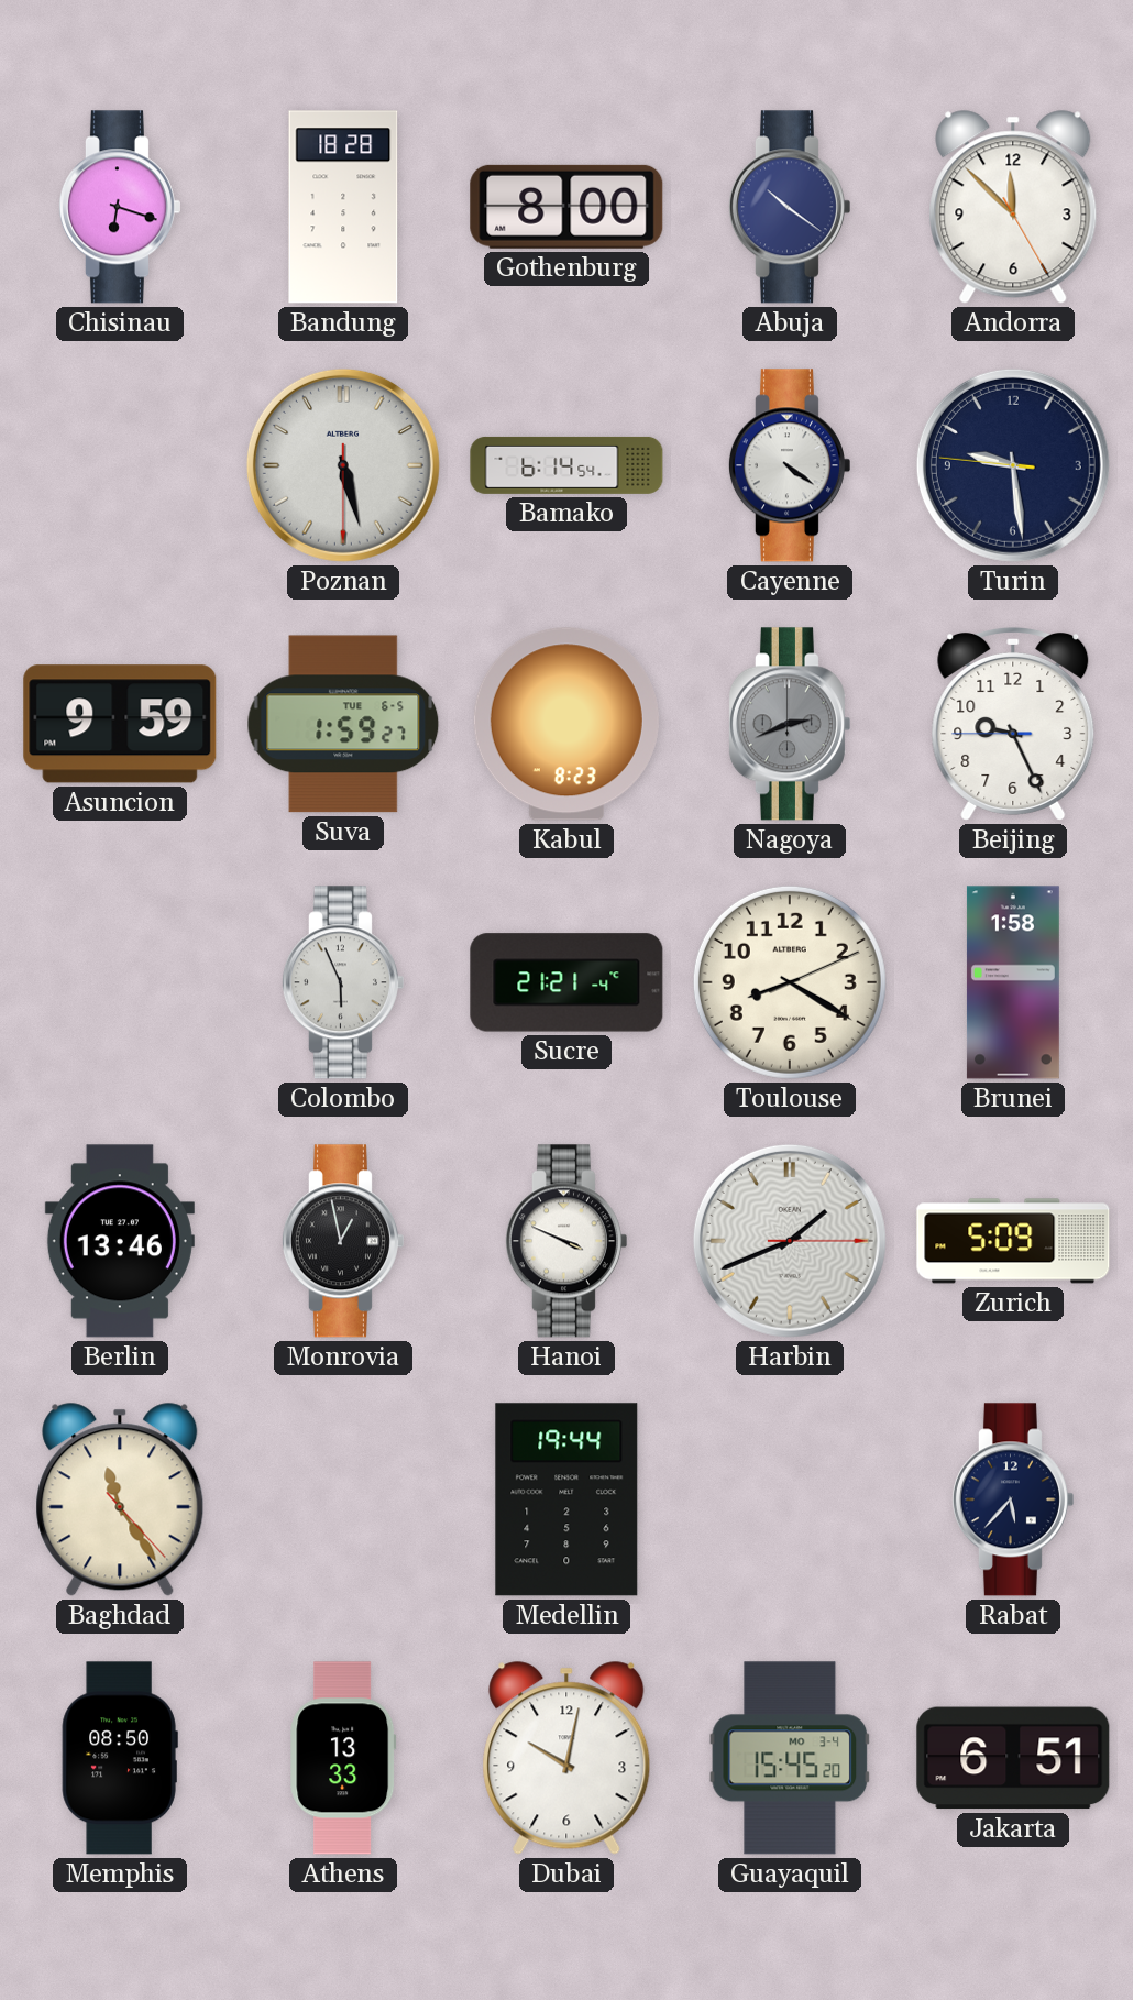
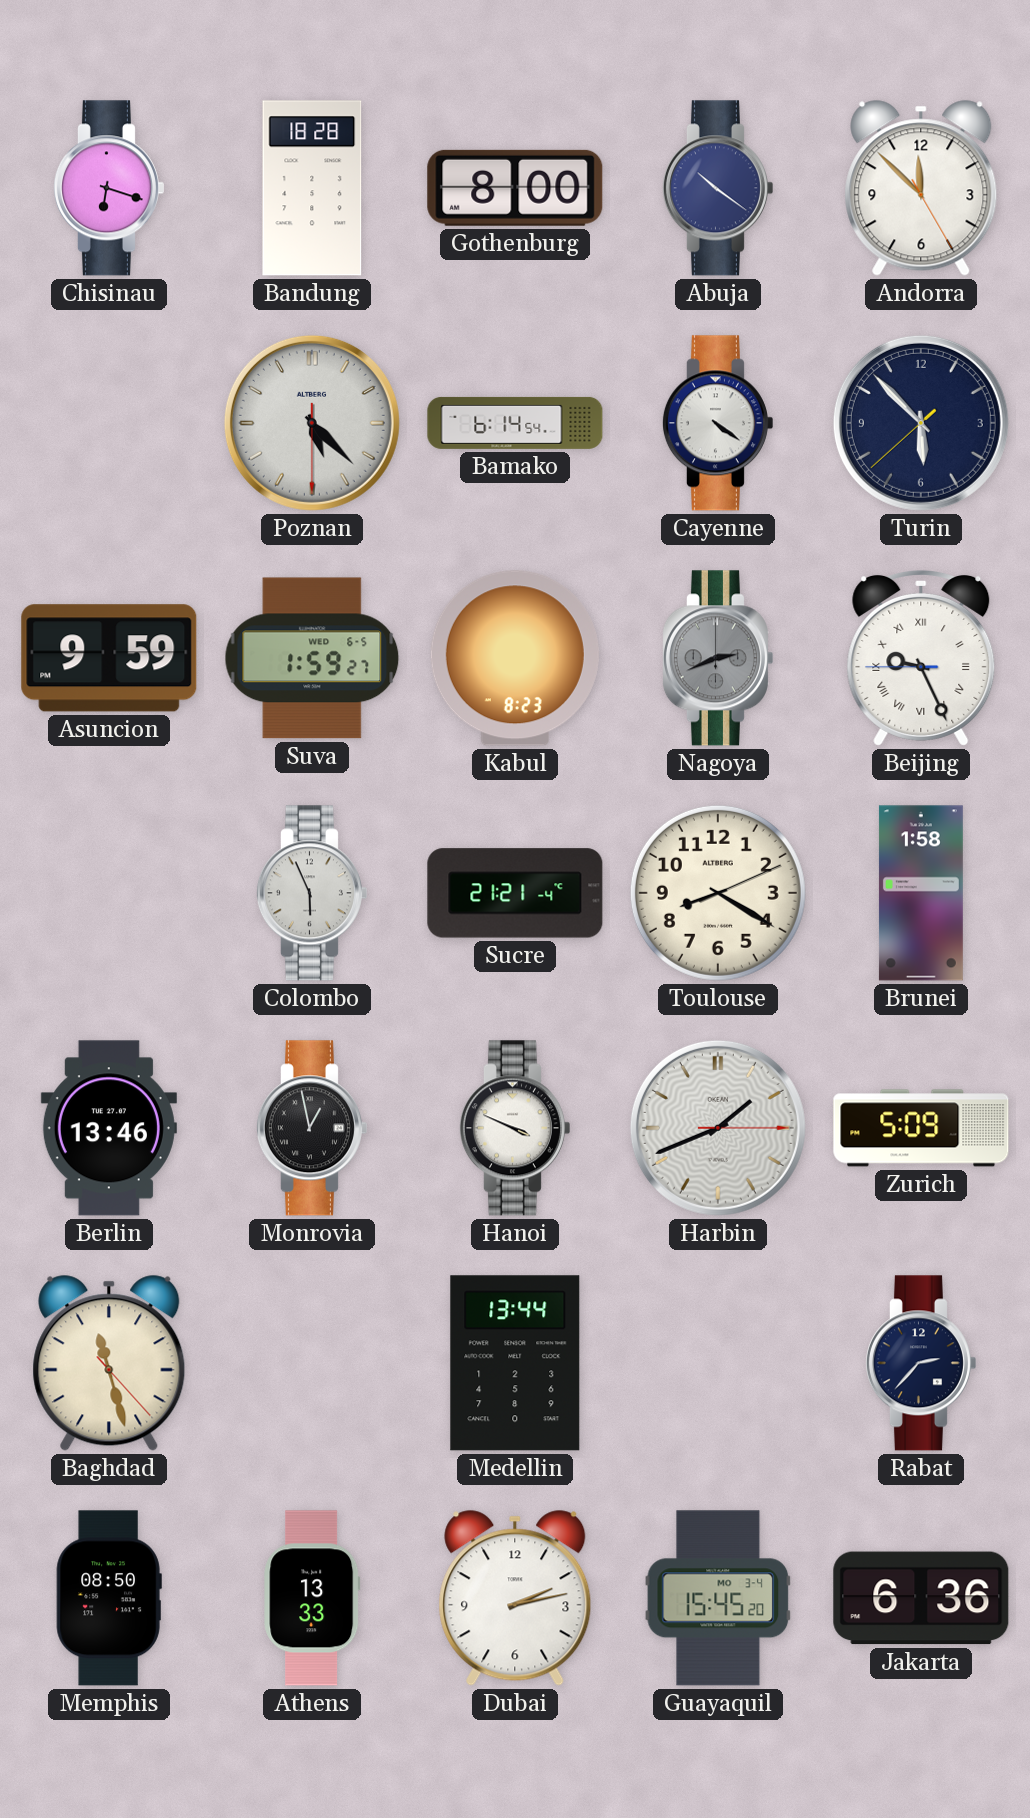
Poznan: 5:27 -> 5:22 (312, 423)
Turin: 9:28 -> 5:52 (921, 423)
Suva date: TUE 6-5 -> WED 6-5 (312, 658)
Beijing numerals: Arabic -> Roman (921, 658)
Baghdad: 11:24 -> 11:27 (109, 1363)
Medellin: 19:44 -> 13:44 (515, 1363)
Rabat: 5:37 -> 2:37 (920, 1363)
Dubai: 10:02 -> 2:13 (515, 1598)
Jakarta: 6:51 -> 6:36 (921, 1598)
